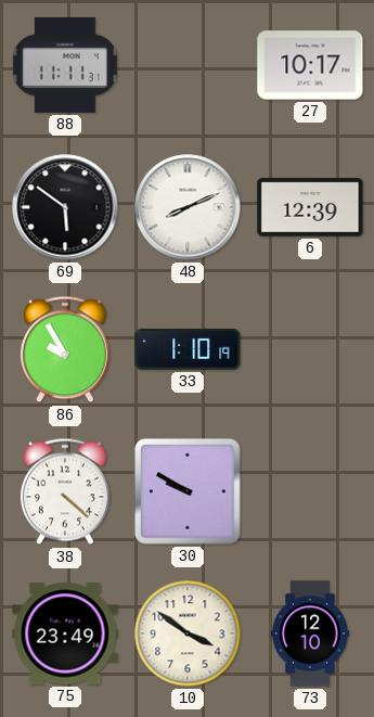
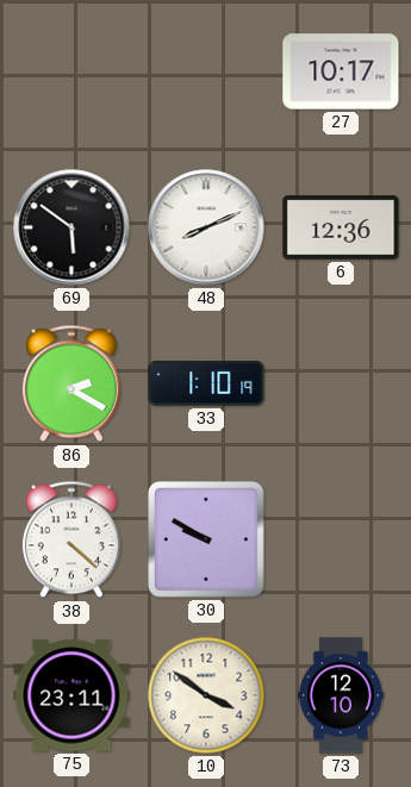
88: 11:11 -> none (65, 65)
6: 12:39 -> 12:36 (341, 227)
86: 9:55 -> 2:20 (71, 383)
75: 23:49 -> 23:11 (71, 695)
